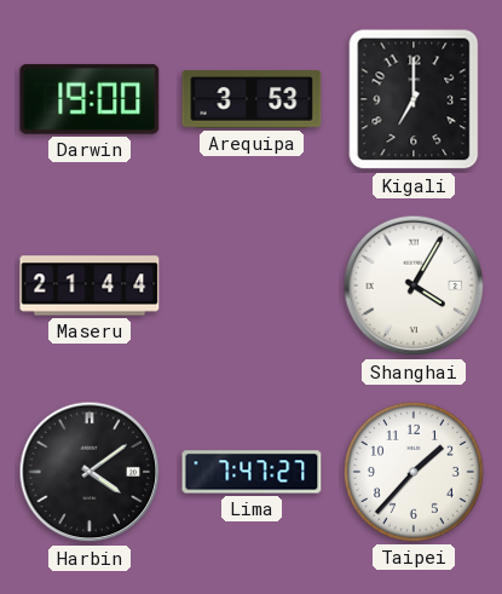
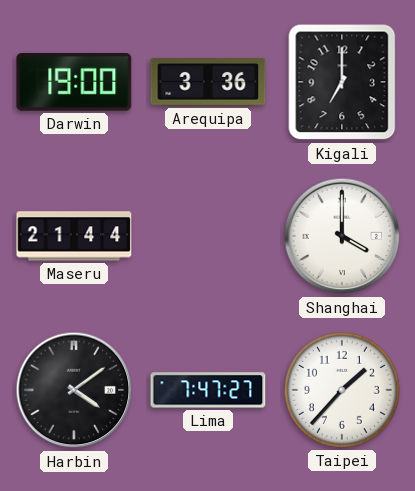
Arequipa: 3:53 -> 3:36 (208, 82)
Shanghai: 4:05 -> 4:00 (342, 236)
